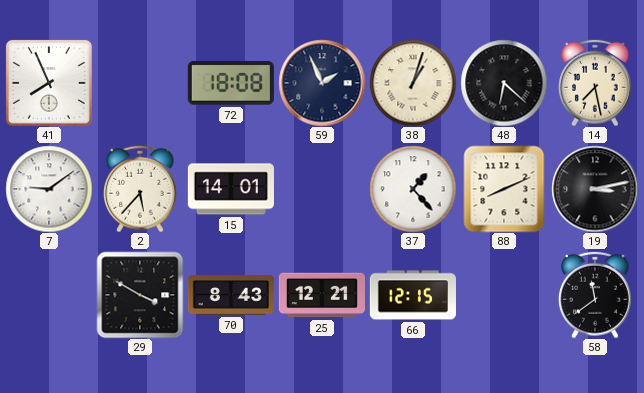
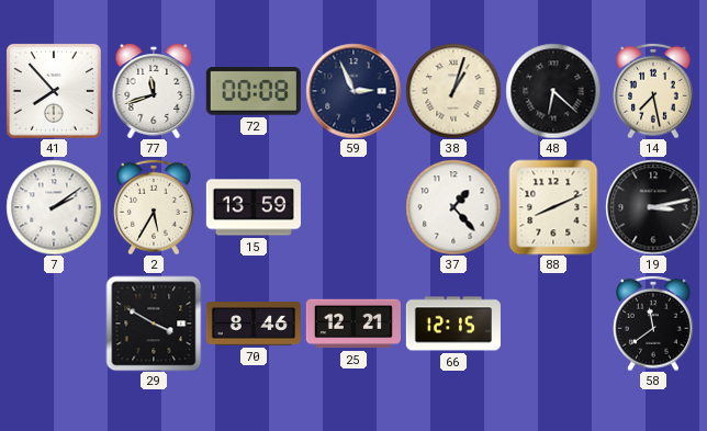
41: 7:56 -> 7:53 (54, 91)
77: none -> 11:42 (154, 91)
72: 18:08 -> 00:08 (254, 92)
59: 1:56 -> 2:56 (353, 91)
7: 9:09 -> 2:09 (54, 207)
2: 5:37 -> 5:35 (155, 207)
15: 14:01 -> 13:59 (254, 207)
70: 8:43 -> 8:46 (254, 324)
